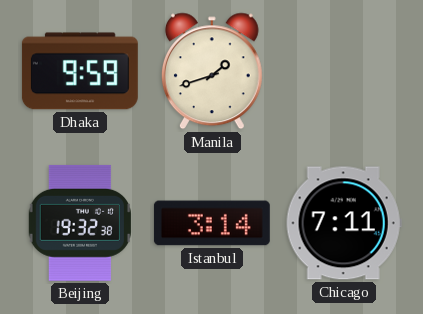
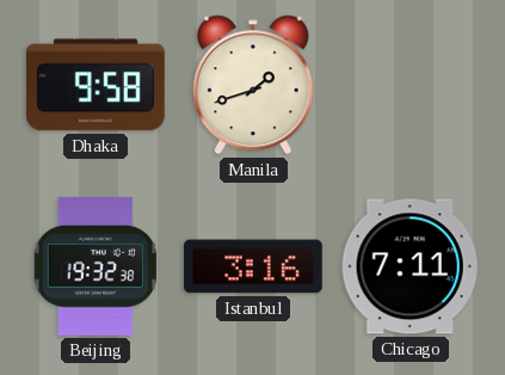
Dhaka: 9:59 -> 9:58 (96, 85)
Istanbul: 3:14 -> 3:16 (253, 266)
